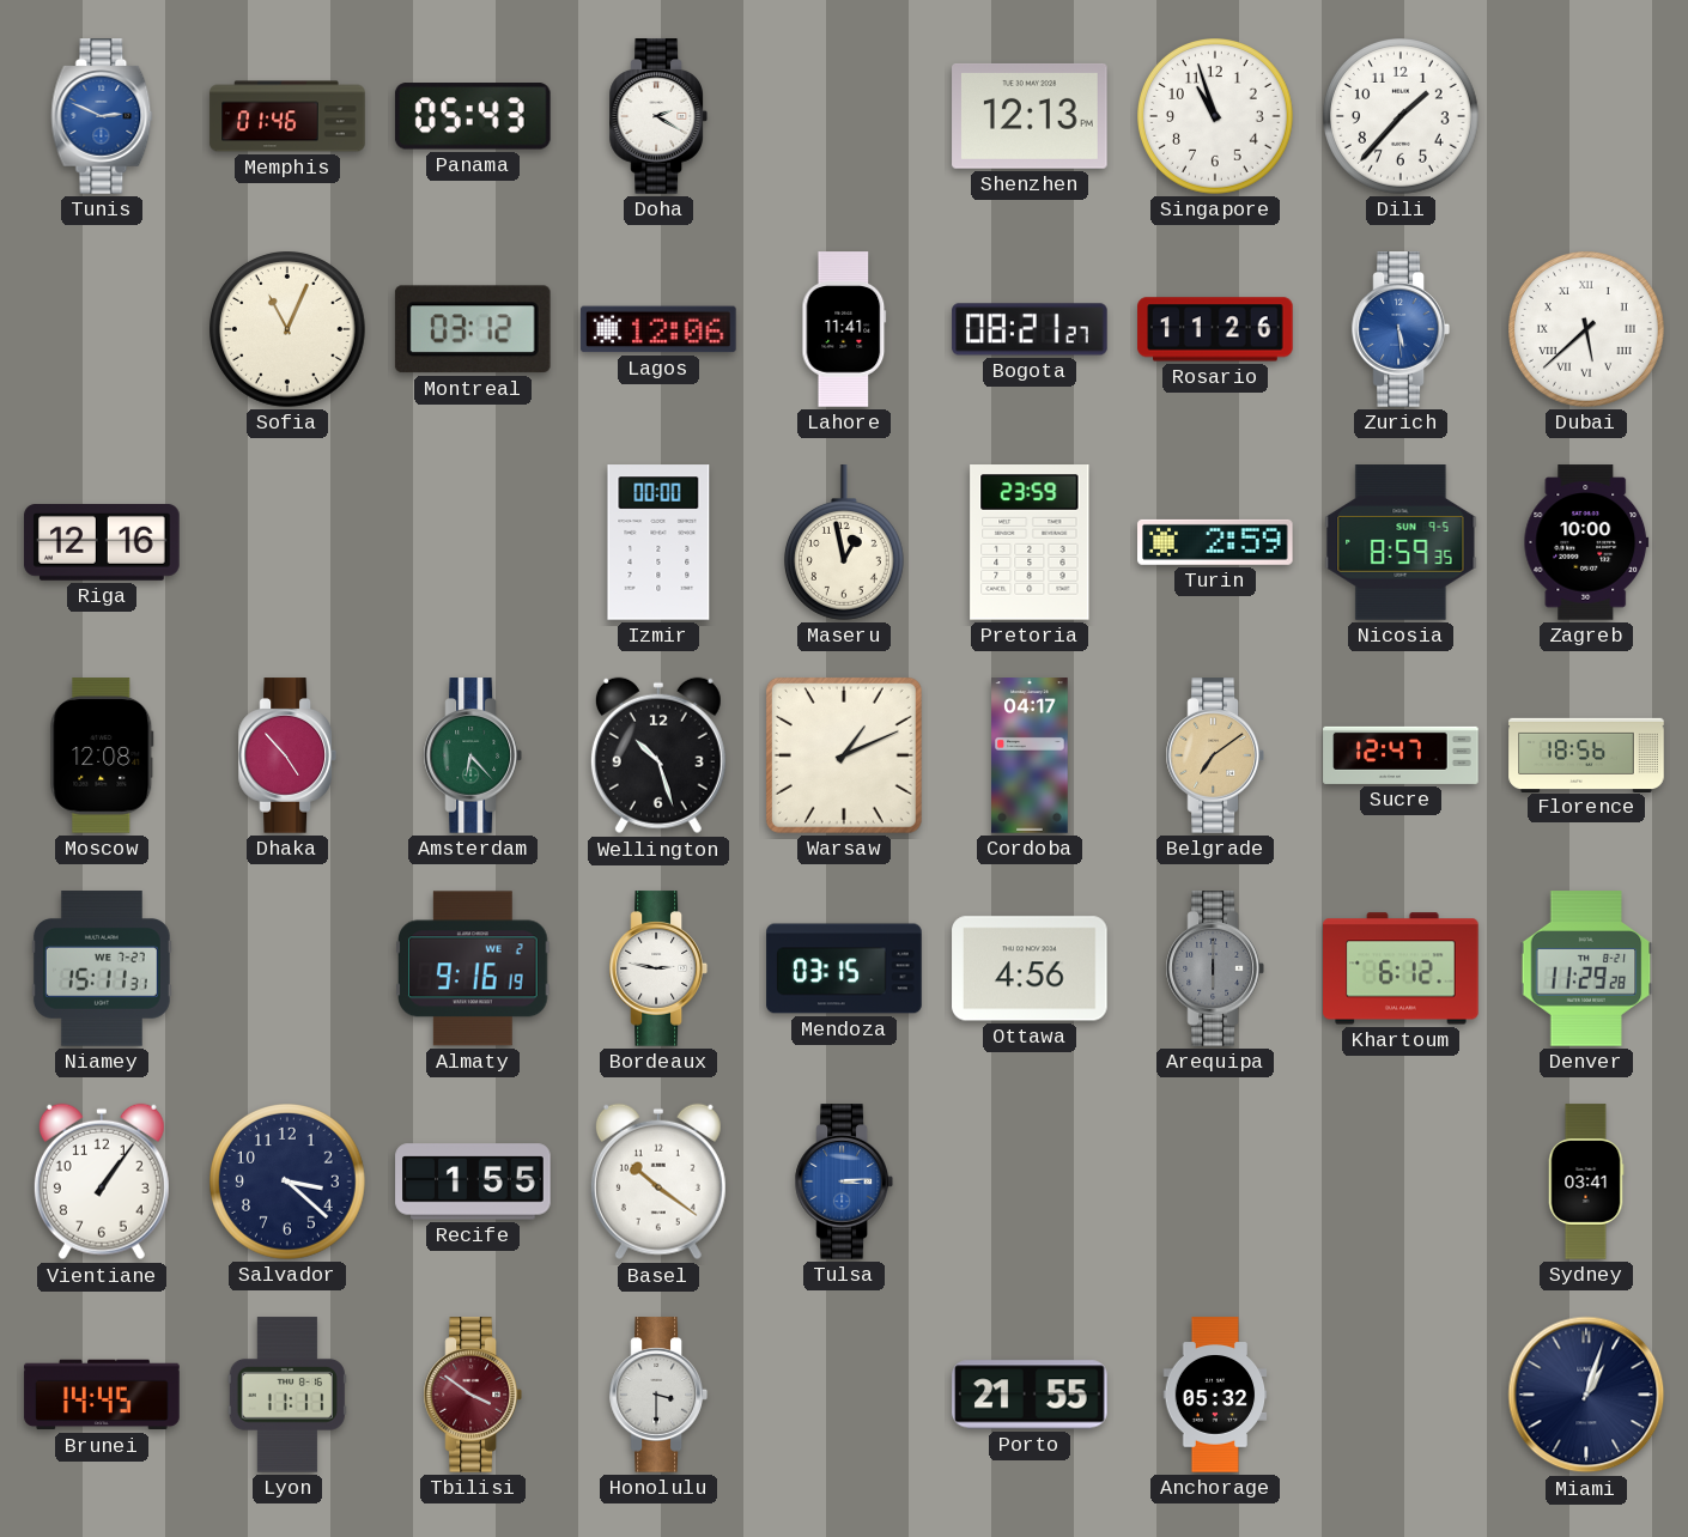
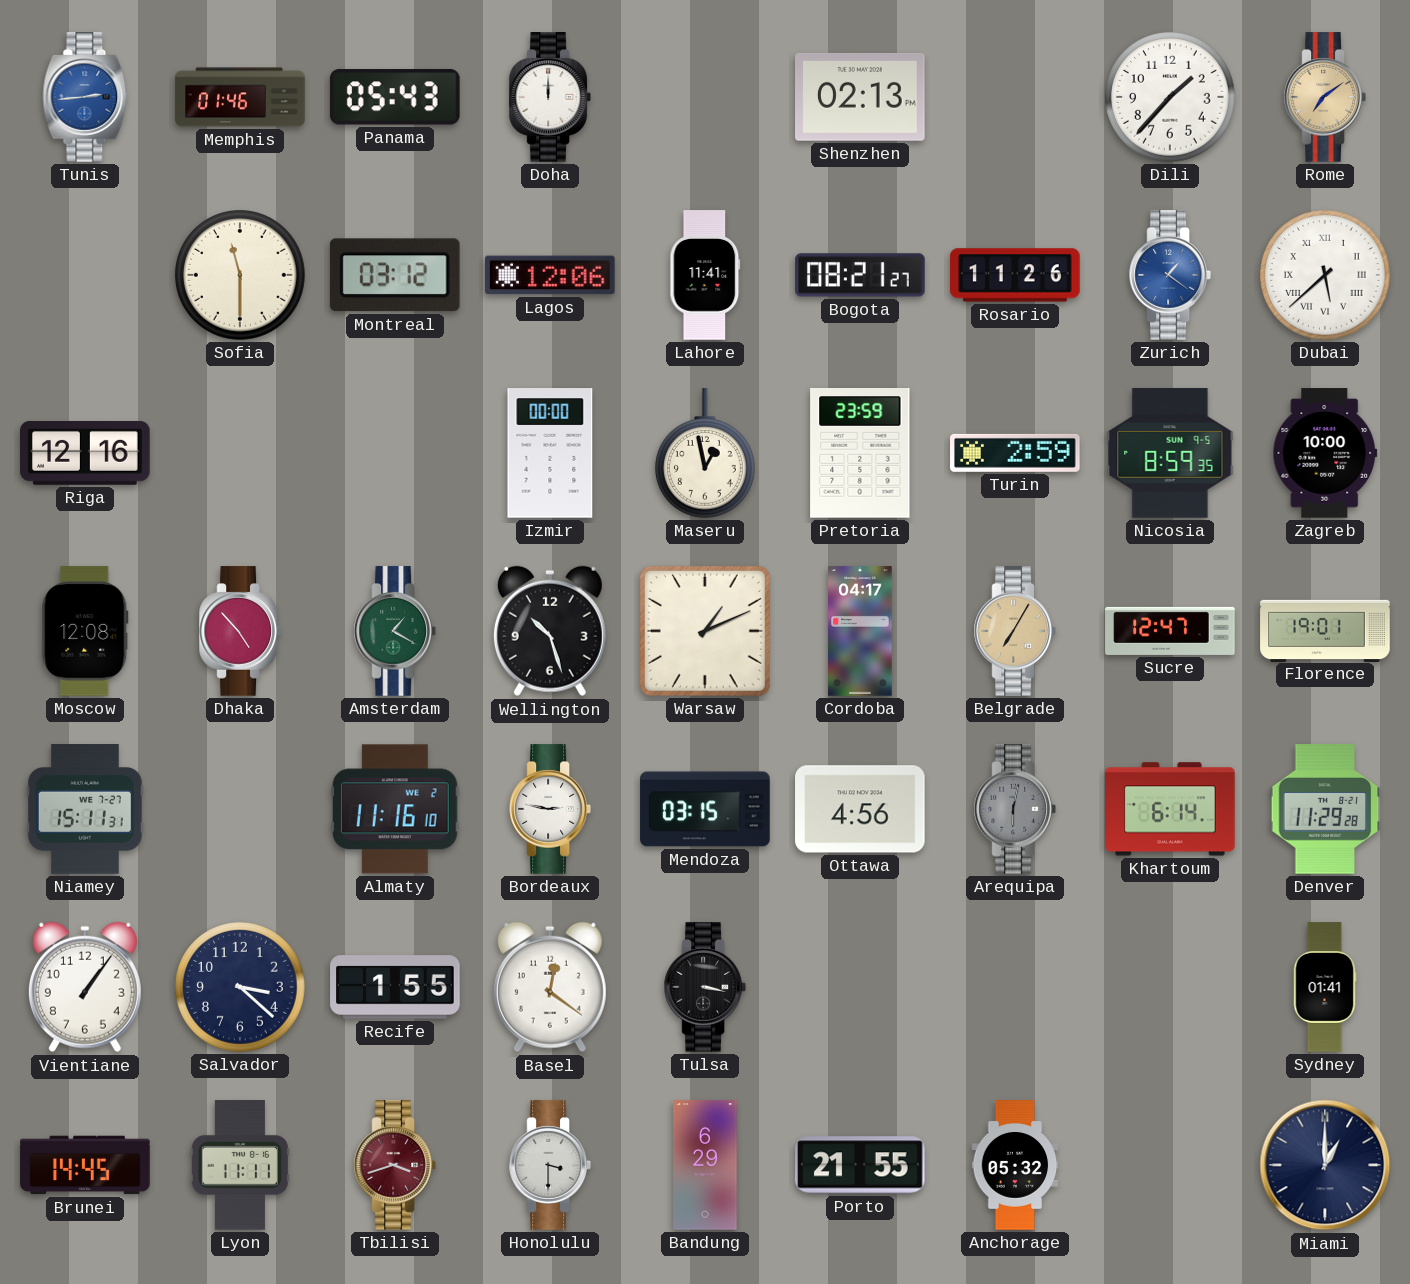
Tunis: 2:49 -> 2:44 (85, 97)
Doha: 2:20 -> 12:00 (550, 97)
Shenzhen: 12:13 -> 02:13 (860, 97)
Singapore: 10:57 -> none (1216, 117)
Rome: none -> 7:09 (1325, 97)
Sofia: 11:04 -> 11:30 (241, 276)
Zurich: 5:29 -> 1:21 (1170, 275)
Amsterdam: 6:23 -> 1:20 (395, 631)
Belgrade: 7:09 -> 7:05 (1015, 631)
Florence: 18:56 -> 19:01 (1325, 630)
Almaty: 9:16 -> 11:16 (396, 809)
Arequipa: 6:00 -> 6:02 (1015, 809)
Khartoum: 6:12 -> 6:14 (1170, 809)
Basel: 10:21 -> 12:21 (550, 987)
Tulsa: 3:14 -> 3:17 (705, 987)
Tulsa dial: blue -> black (705, 987)
Sydney: 03:41 -> 01:41 (1325, 987)
Tbilisi: 3:51 -> 3:42 (395, 1165)
Bandung: none -> 6:29 (705, 1165)
Miami: 1:03 -> 1:00 (1325, 1165)
